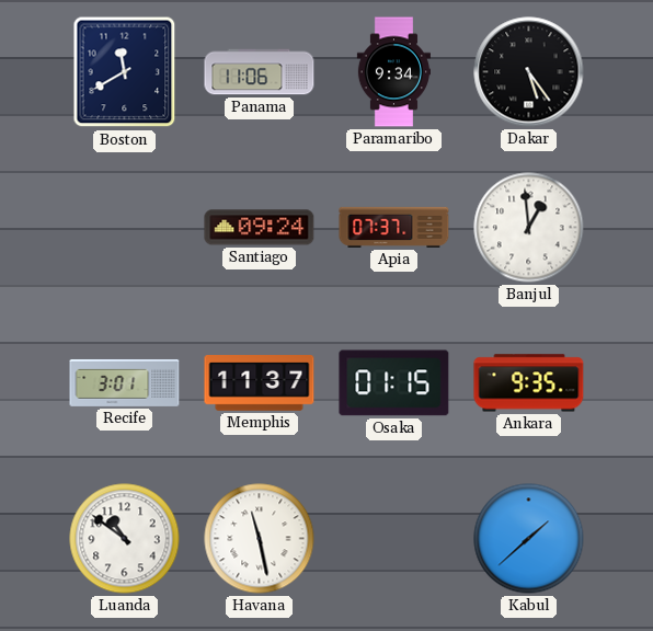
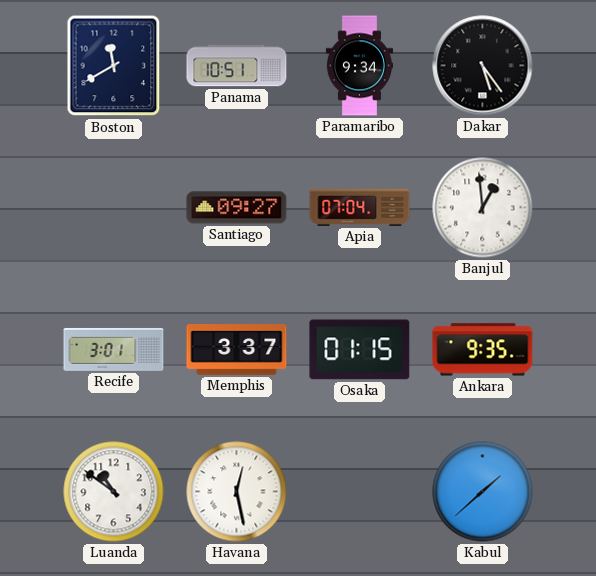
Panama: 11:06 -> 10:51 (237, 66)
Santiago: 09:24 -> 09:27 (237, 208)
Apia: 07:37 -> 07:04 (360, 207)
Memphis: 11:37 -> 3:37 (237, 350)
Havana: 11:28 -> 12:28 (237, 492)
